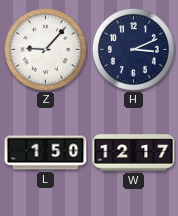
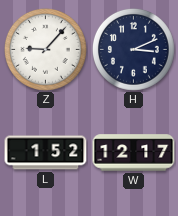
L: 1:50 -> 1:52 (46, 153)
